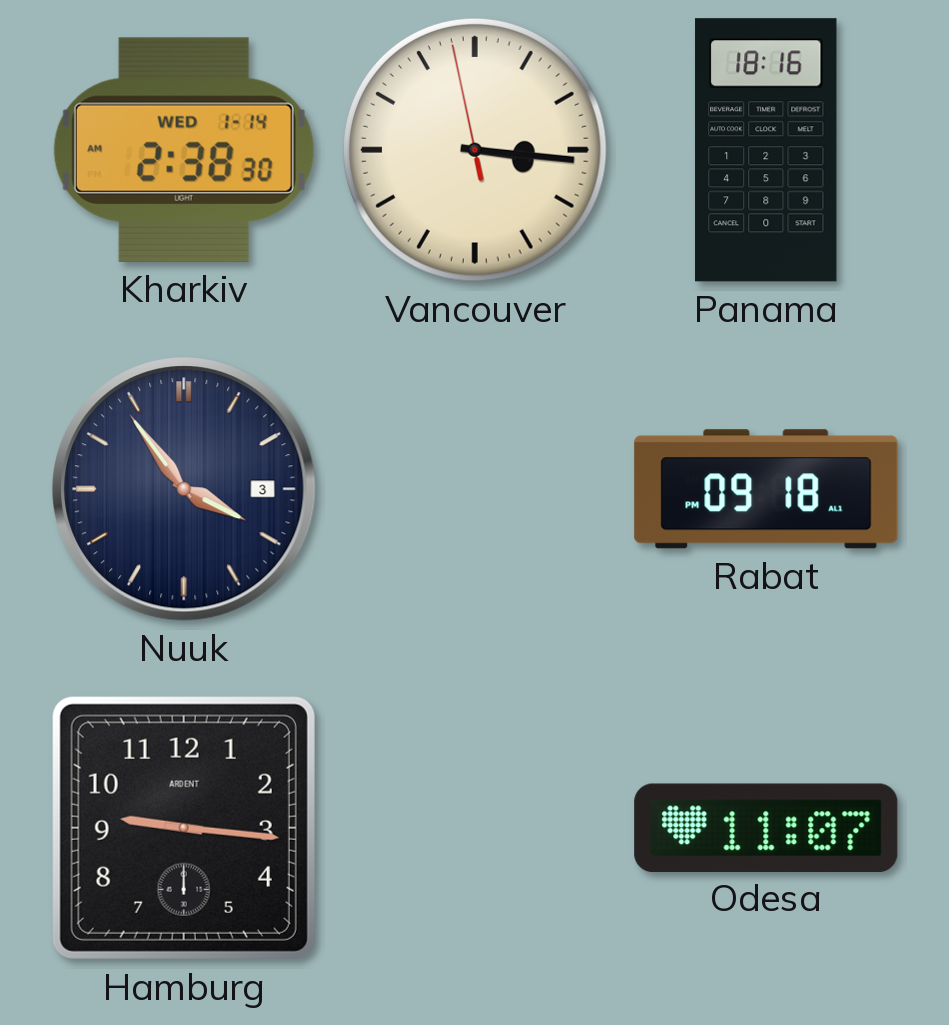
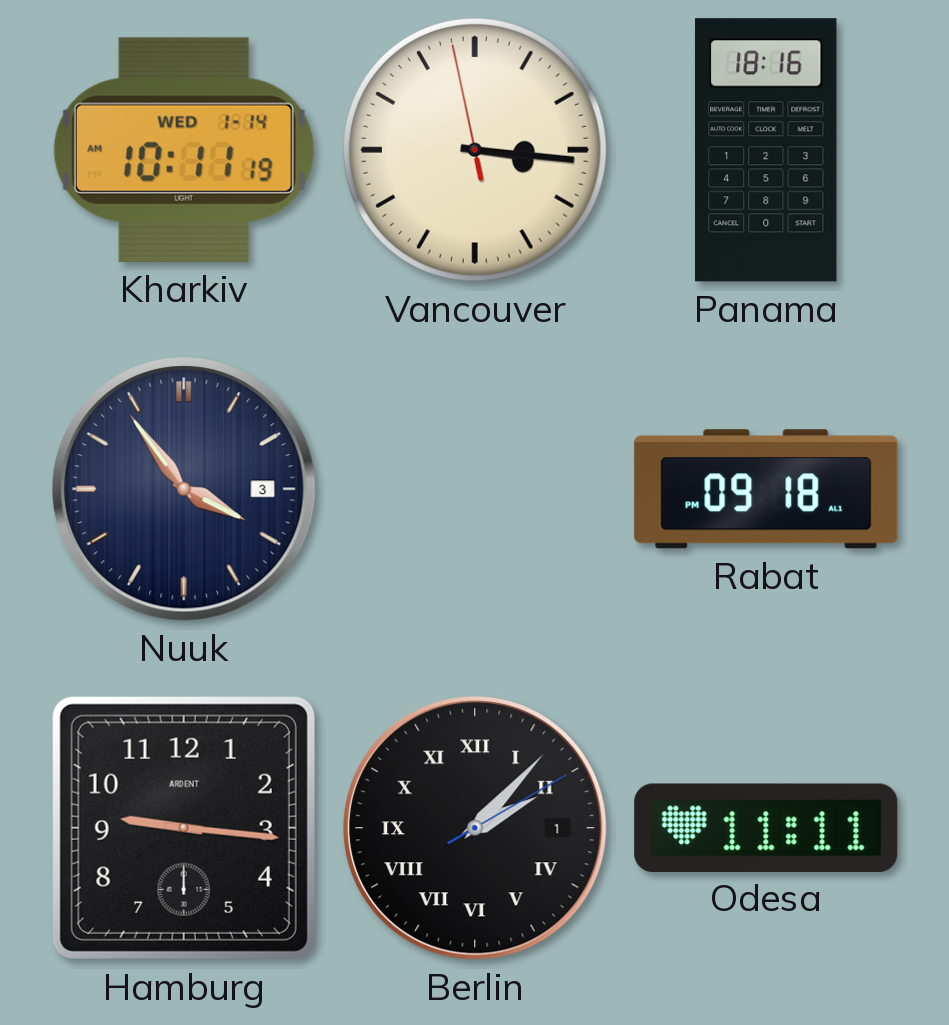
Kharkiv: 2:38 -> 10:11 (184, 150)
Berlin: none -> 2:07 (476, 829)
Odesa: 11:07 -> 11:11 (766, 827)
